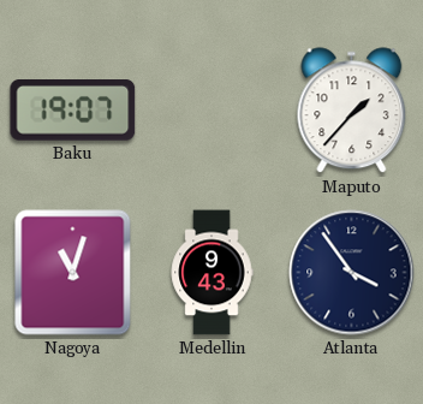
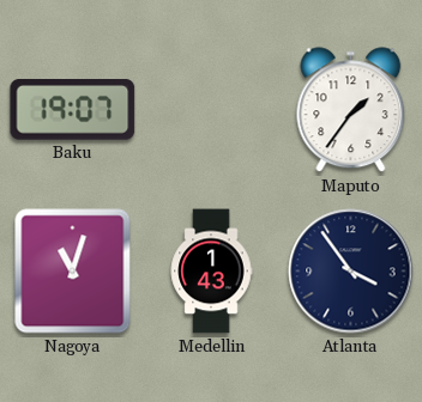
Maputo: 1:37 -> 1:36 (351, 110)
Medellin: 9:43 -> 1:43 (211, 272)
